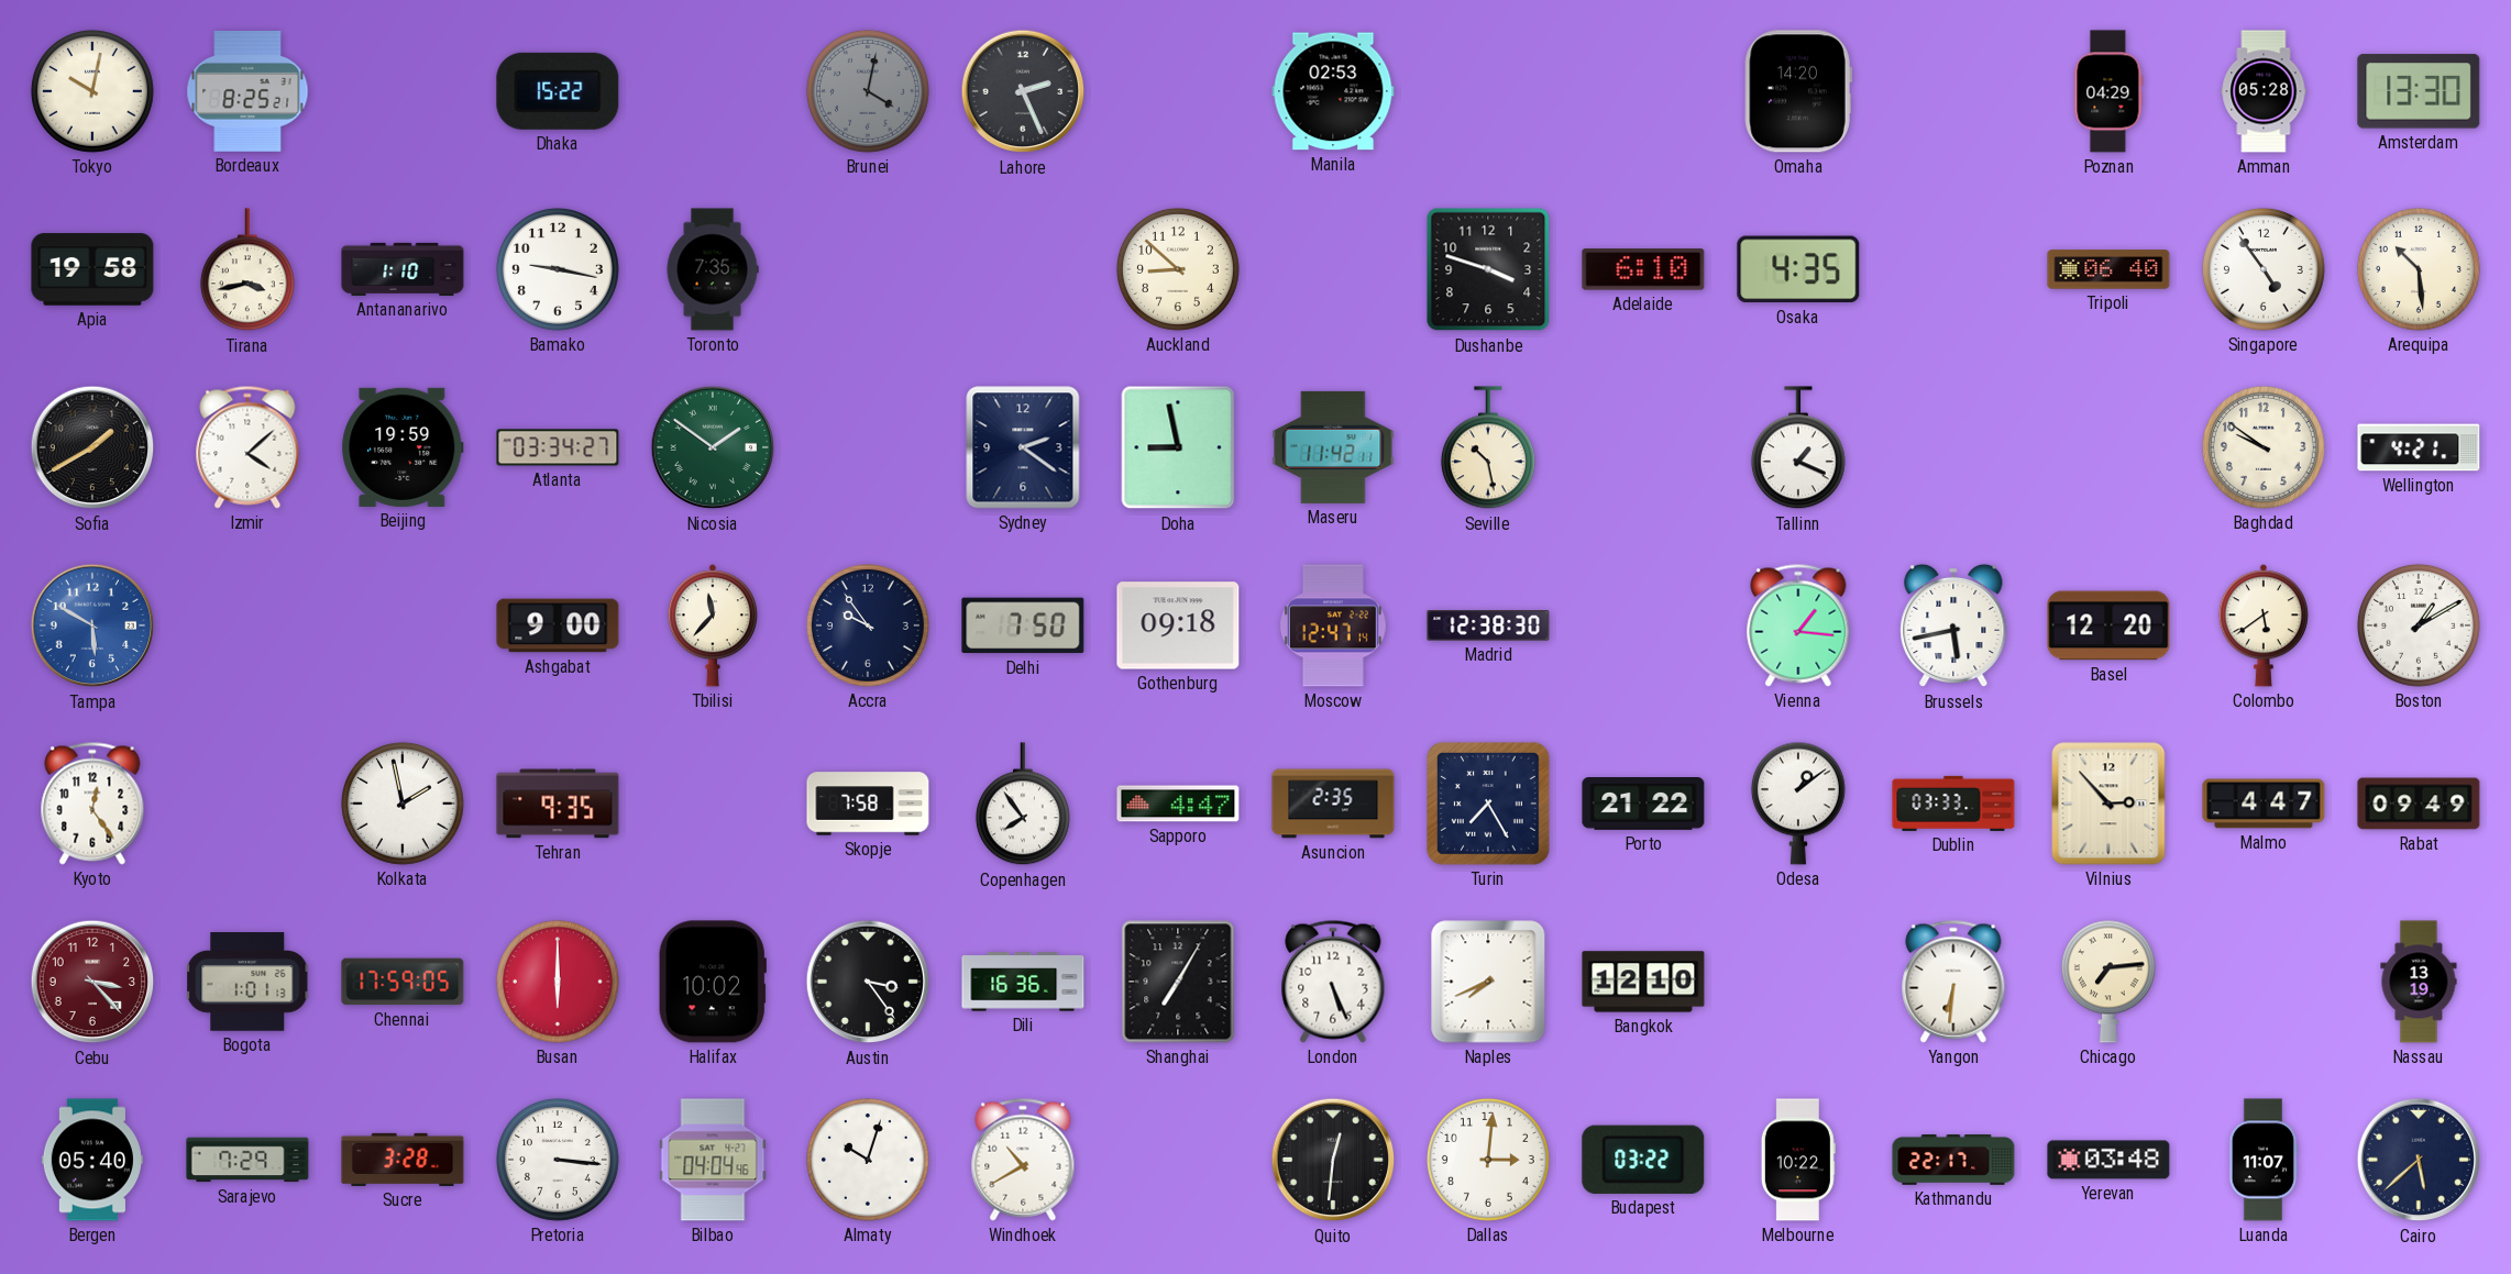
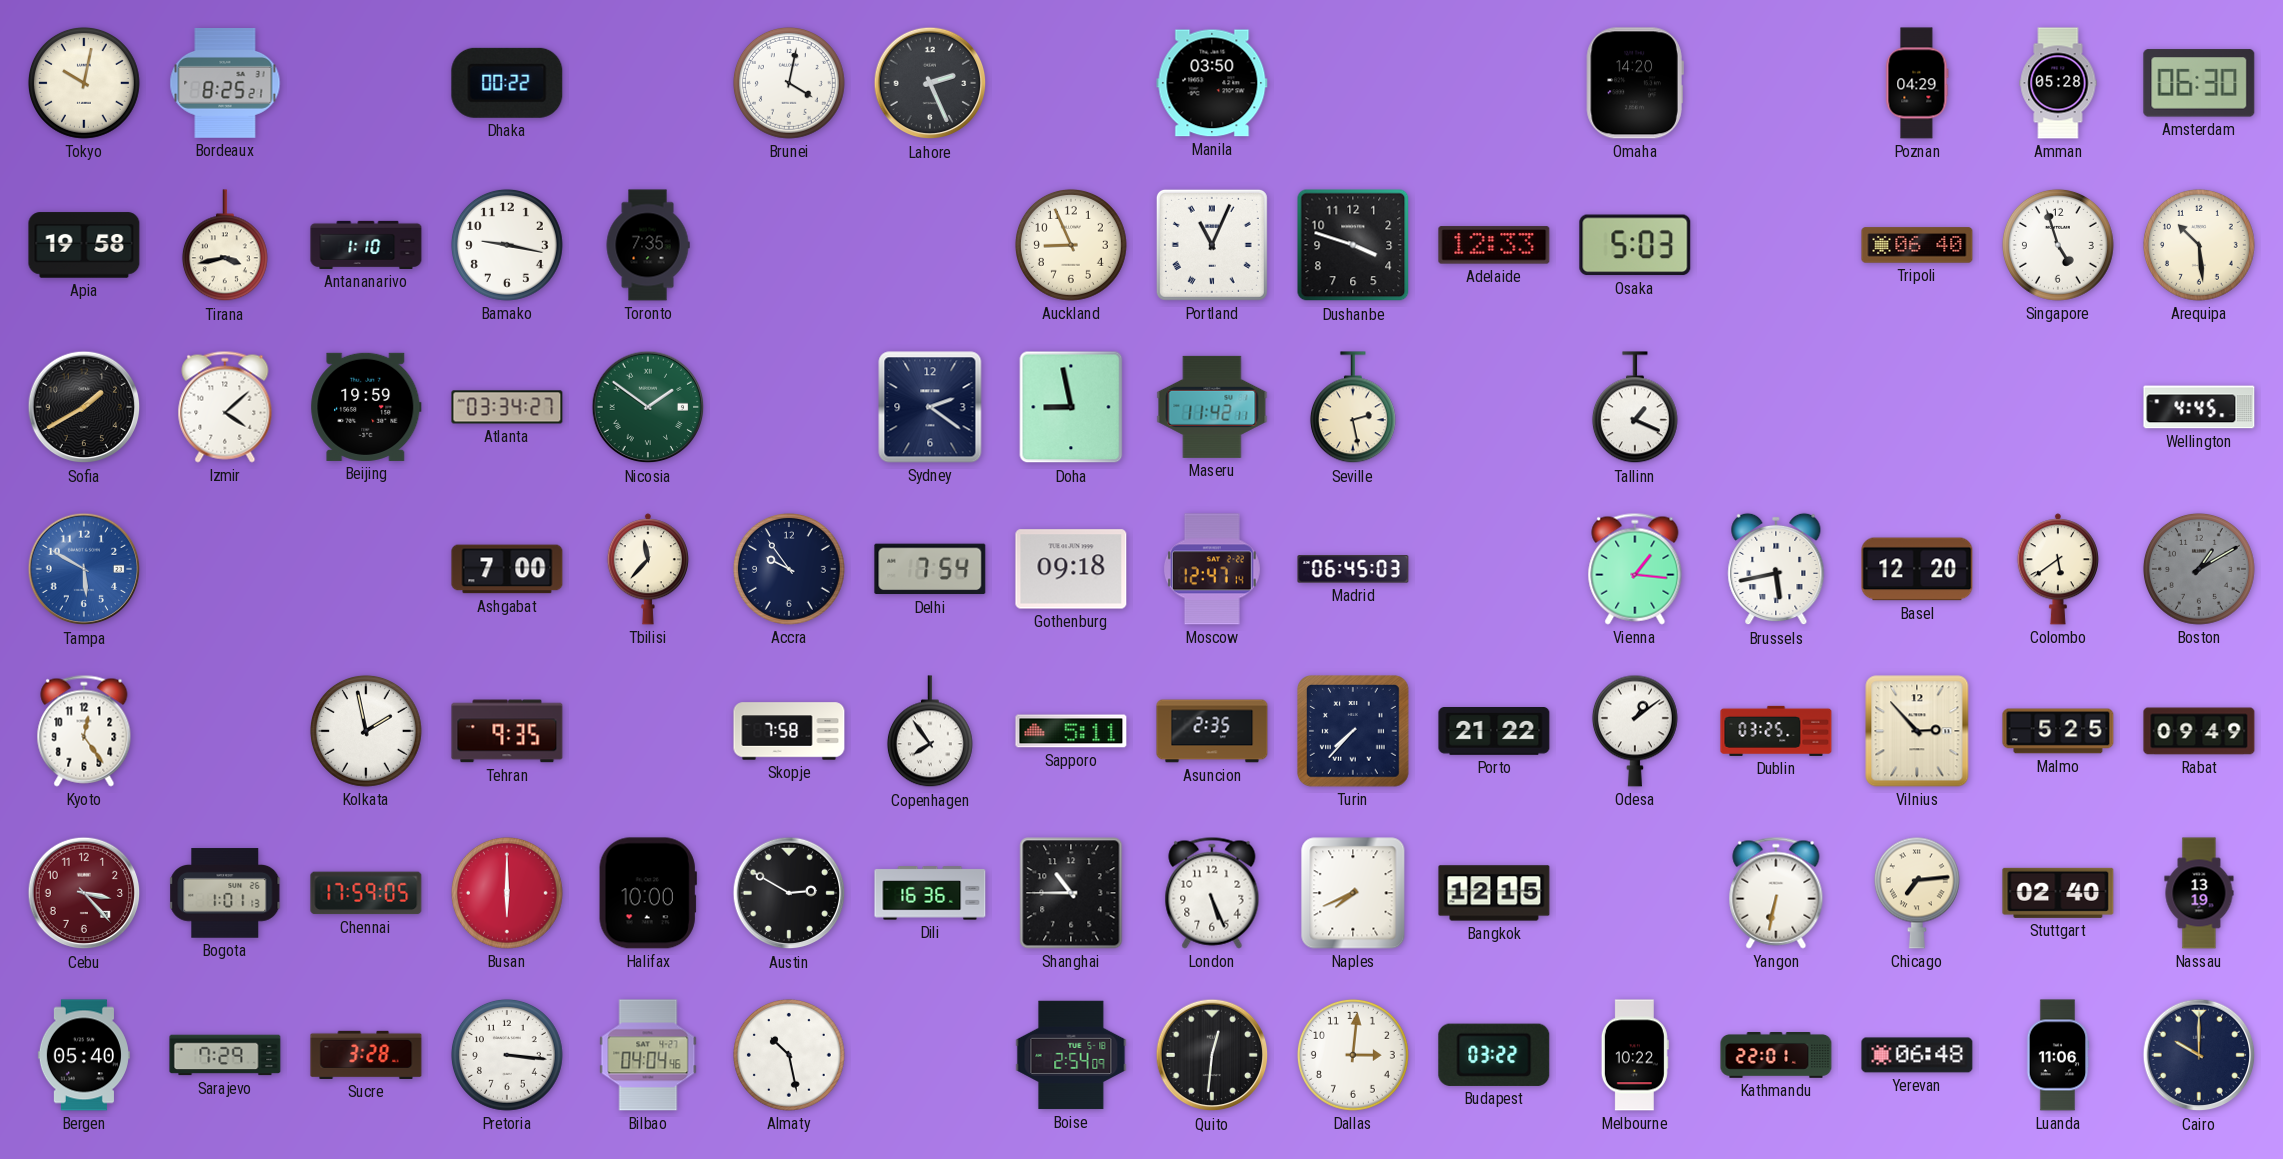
Dhaka: 15:22 -> 00:22 (507, 83)
Brunei dial: grey -> white (789, 83)
Manila: 02:53 -> 03:50 (1212, 83)
Amsterdam: 13:30 -> 06:30 (2199, 83)
Auckland: 8:52 -> 8:56 (1071, 245)
Portland: none -> 11:04 (1212, 245)
Adelaide: 6:10 -> 12:33 (1494, 245)
Osaka: 4:35 -> 5:03 (1635, 245)
Singapore: 4:54 -> 4:57 (2058, 245)
Seville: 10:28 -> 2:28 (1353, 408)
Baghdad: 9:51 -> none (2264, 447)
Wellington: 4:21 -> 4:45 (2199, 407)
Ashgabat: 9:00 -> 7:00 (507, 569)
Delhi: 7:50 -> 7:54 (930, 569)
Madrid: 12:38 -> 06:45 (1353, 569)
Boston dial: white -> grey (2199, 569)
Sapporo: 4:47 -> 5:11 (1071, 731)
Turin: 7:25 -> 7:37 (1354, 732)
Dublin: 03:33 -> 03:25 (1776, 731)
Malmo: 4:47 -> 5:25 (2058, 731)
Halifax: 10:02 -> 10:00 (648, 893)
Austin: 3:24 -> 2:50 (789, 893)
Shanghai: 7:05 -> 10:45 (1071, 893)
Bangkok: 12:10 -> 12:15 (1494, 893)
Yangon: 6:31 -> 6:32 (1776, 893)
Stuttgart: none -> 02:40 (2058, 893)
Almaty: 10:03 -> 10:28 (789, 1055)
Windhoek: 10:40 -> none (1023, 1160)
Boise: none -> 2:54 (1071, 1055)
Kathmandu: 22:17 -> 22:01 (1776, 1056)
Yerevan: 03:48 -> 06:48 (1917, 1055)
Luanda: 11:07 -> 11:06 (2058, 1055)
Cairo: 5:38 -> 10:00 (2199, 1055)
